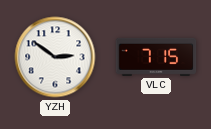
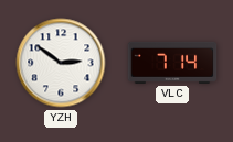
VLC: 7:15 -> 7:14 (172, 63)
